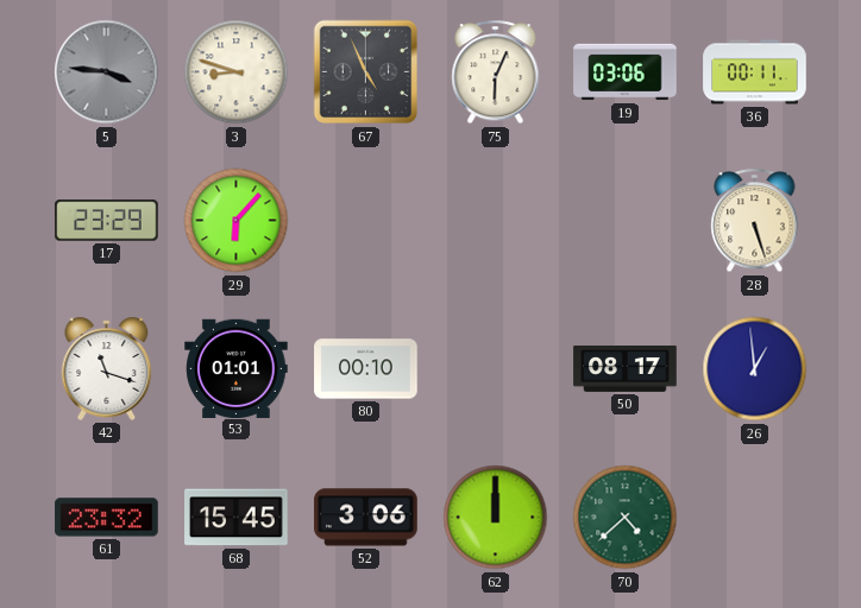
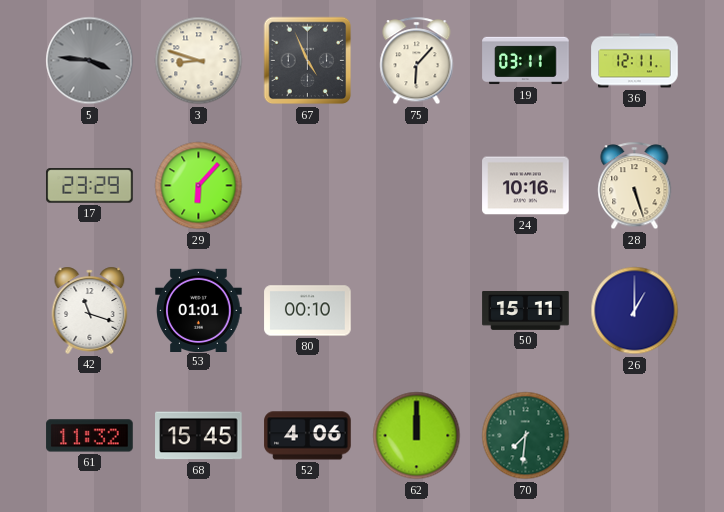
75: 6:04 -> 6:07 (417, 61)
19: 03:06 -> 03:11 (526, 61)
36: 00:11 -> 12:11 (635, 61)
24: none -> 10:16 (526, 186)
50: 08:17 -> 15:11 (526, 310)
26: 12:59 -> 1:00 (635, 311)
61: 23:32 -> 11:32 (90, 436)
52: 3:06 -> 4:06 (308, 436)
70: 4:38 -> 7:31 (526, 436)
